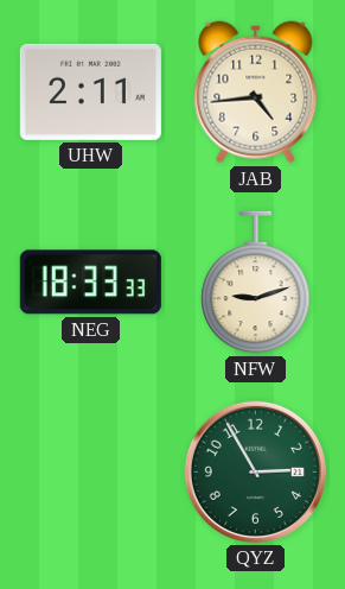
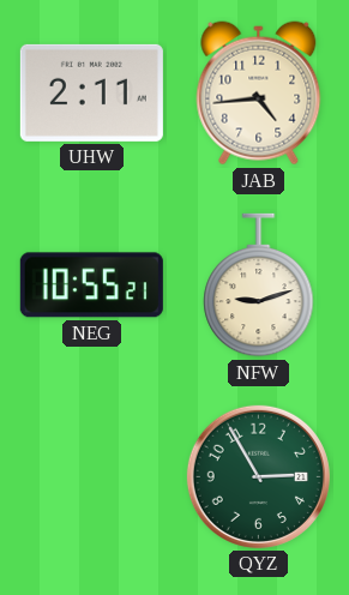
NEG: 18:33 -> 10:55 (91, 286)
